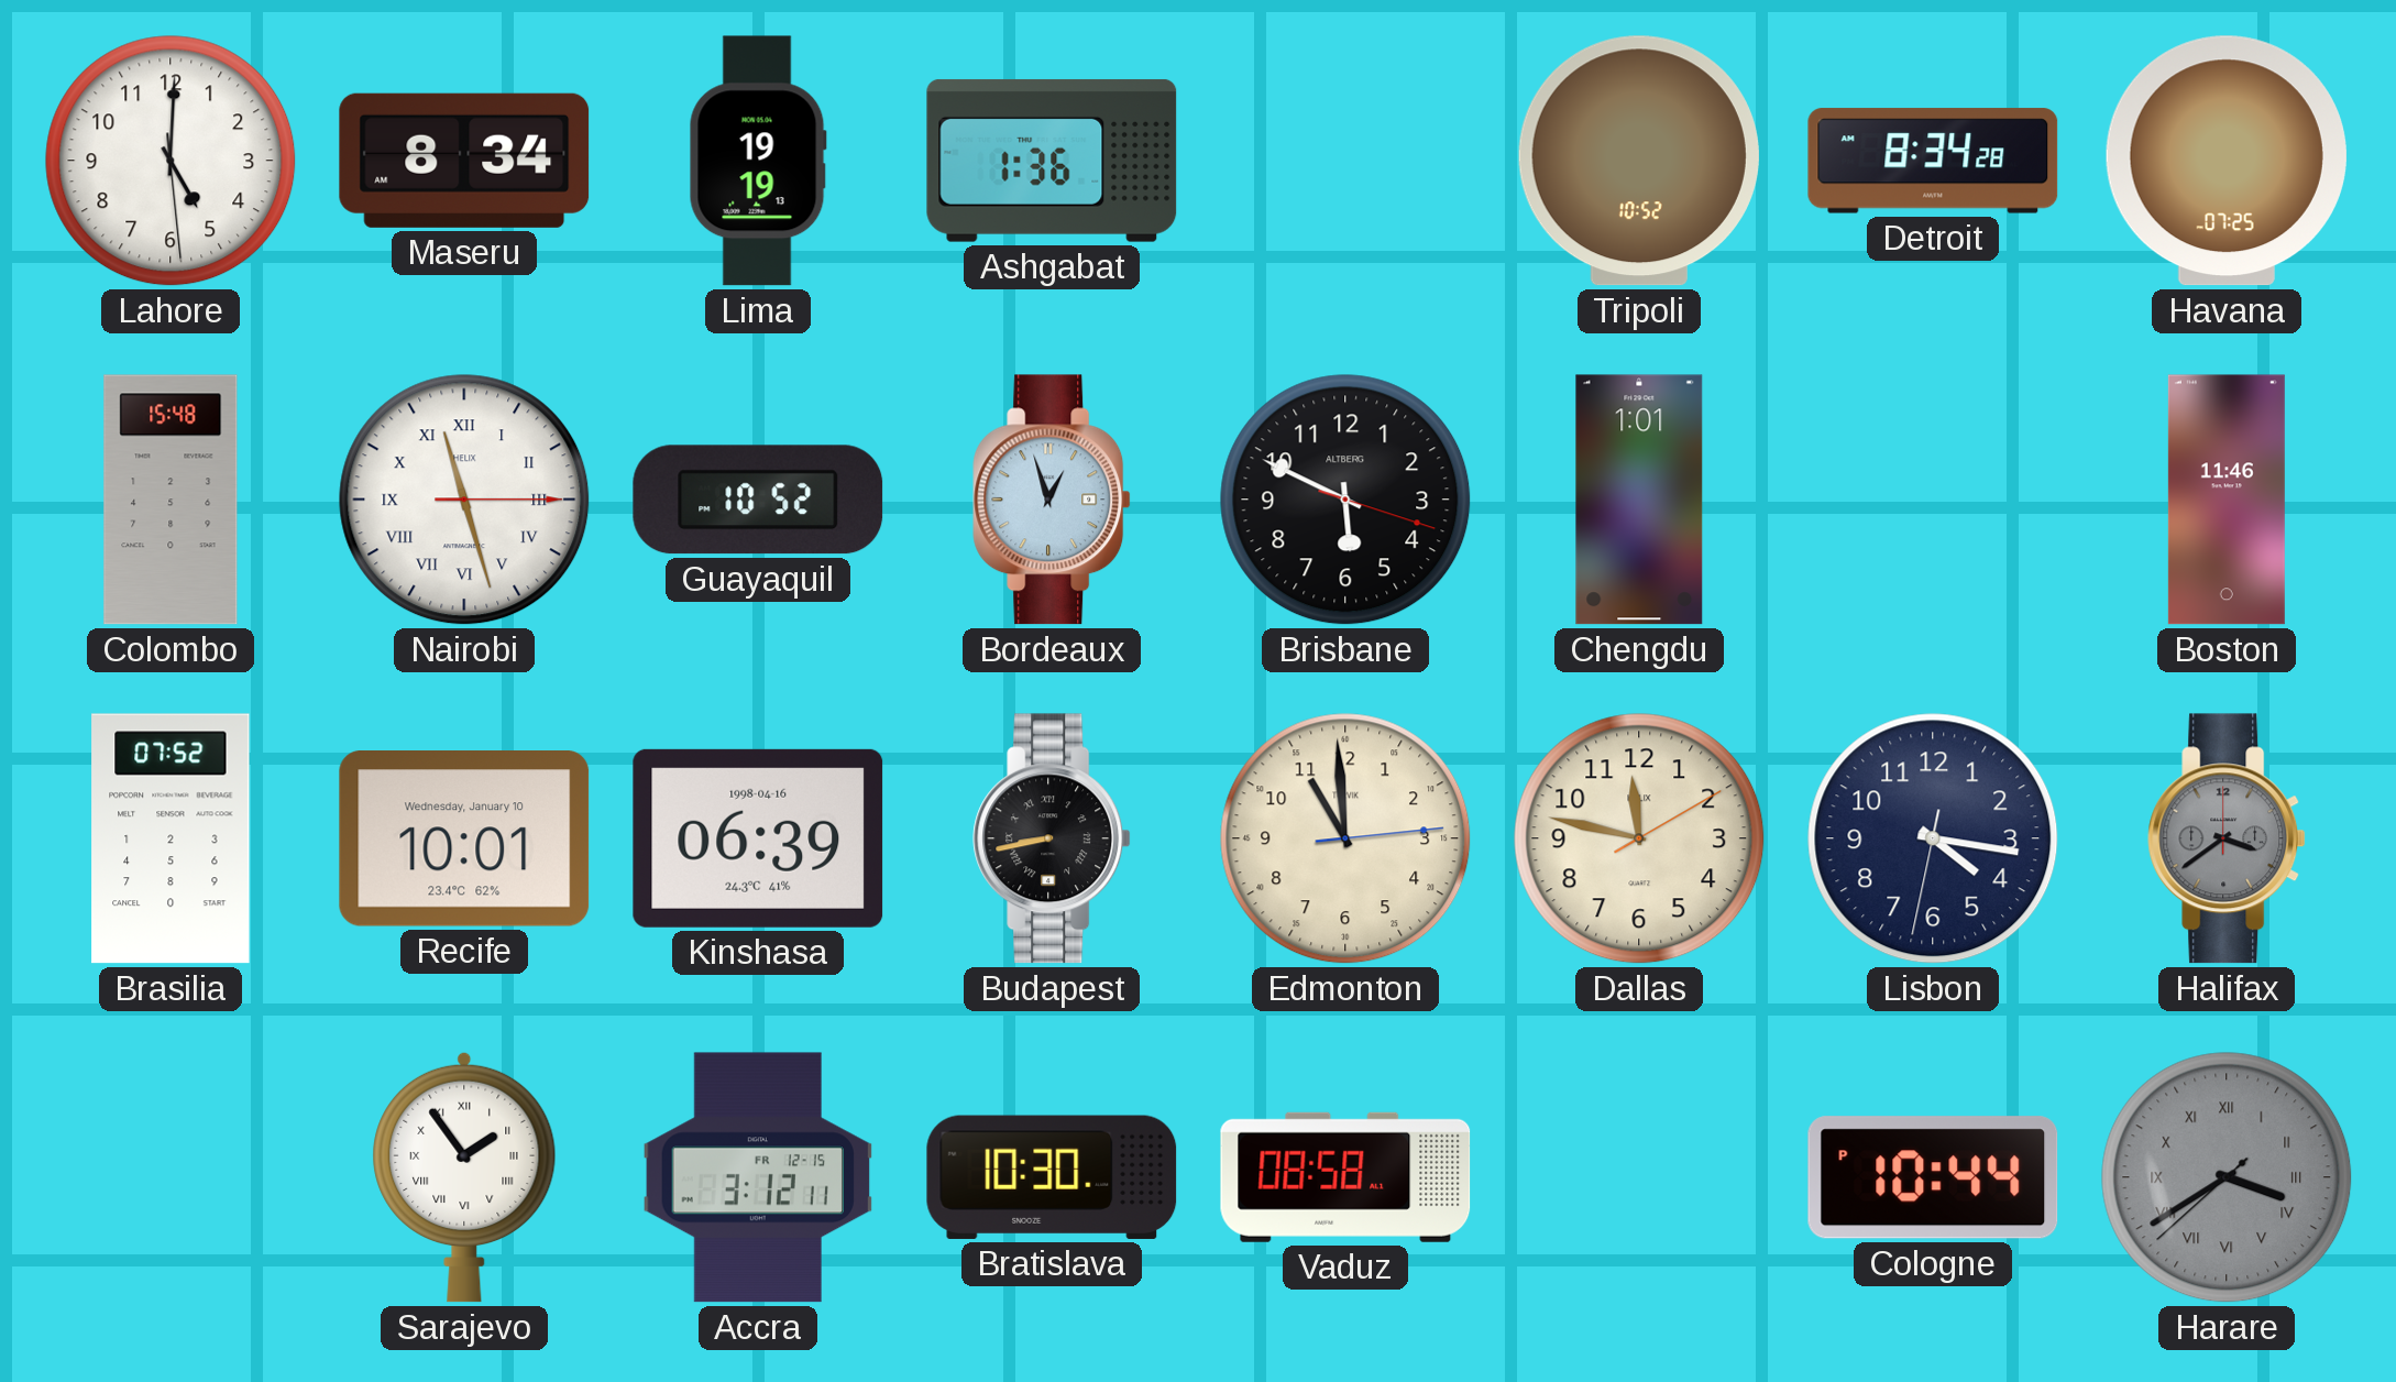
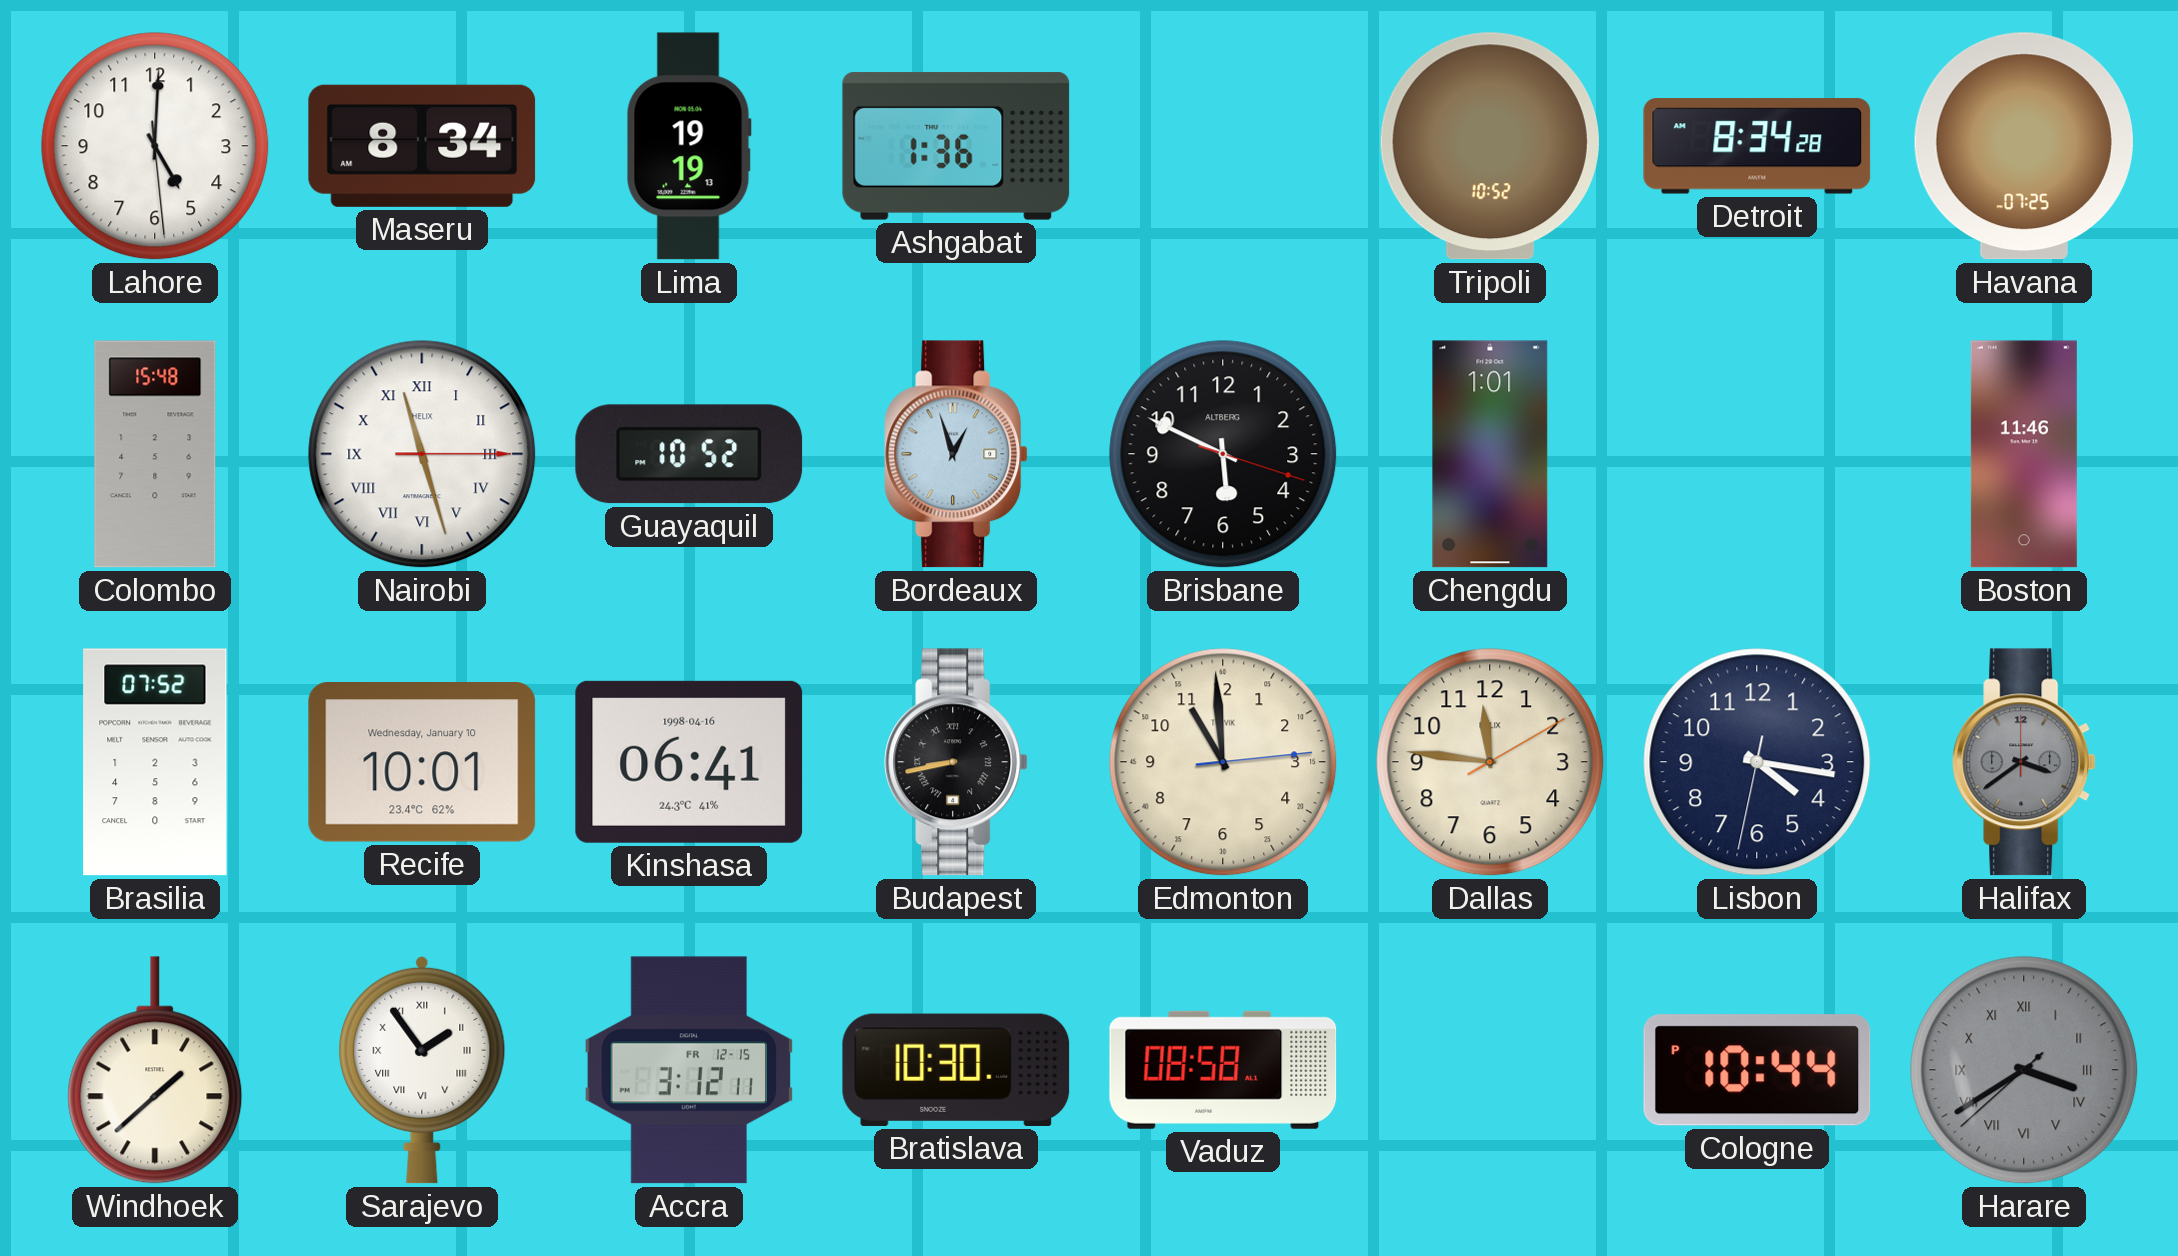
Kinshasa: 06:39 -> 06:41 (689, 762)
Dallas: 11:47 -> 11:46 (1490, 762)
Windhoek: none -> 1:38 (155, 1070)
